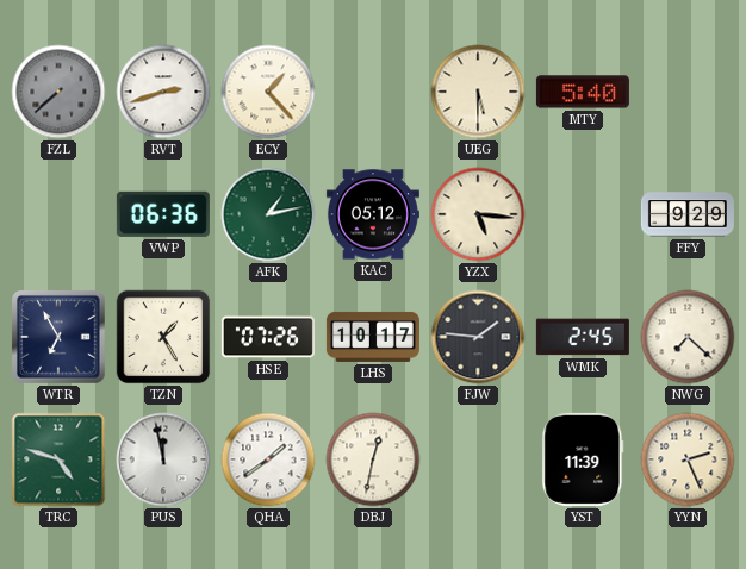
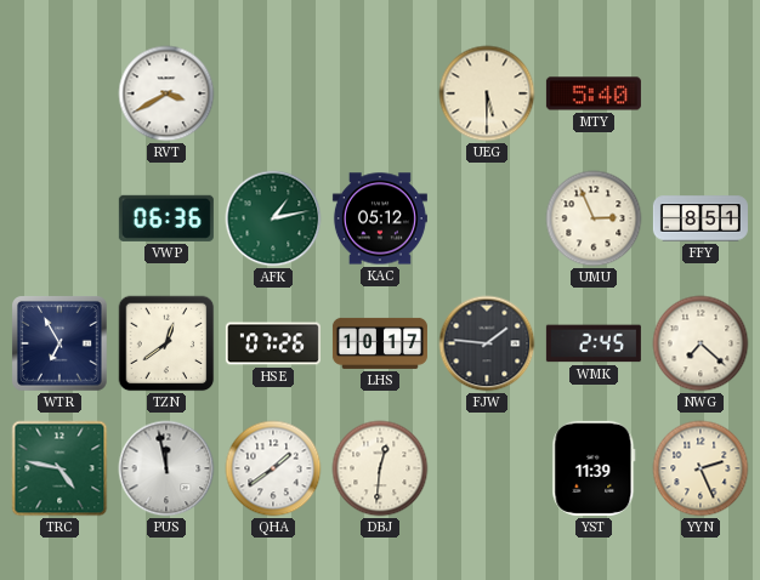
FZL: 7:38 -> none (58, 92)
RVT: 2:42 -> 3:40 (166, 93)
ECY: 1:23 -> none (268, 92)
YZX: 5:16 -> none (478, 214)
UMU: none -> 2:56 (594, 218)
FFY: 9:29 -> 8:51 (701, 218)
TZN: 1:25 -> 12:39 (166, 343)
TRC: 4:48 -> 4:47 (59, 468)
DBJ: 12:32 -> 12:31 (380, 468)
